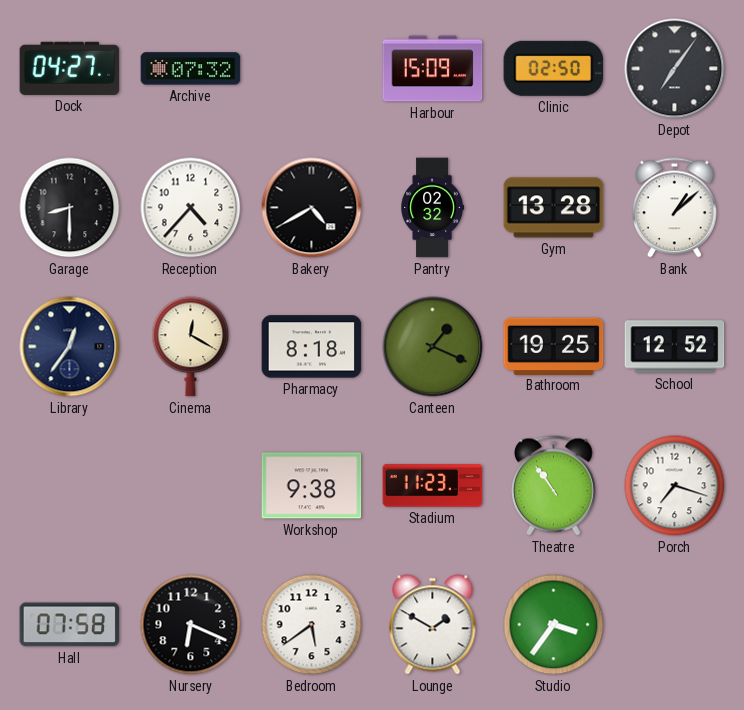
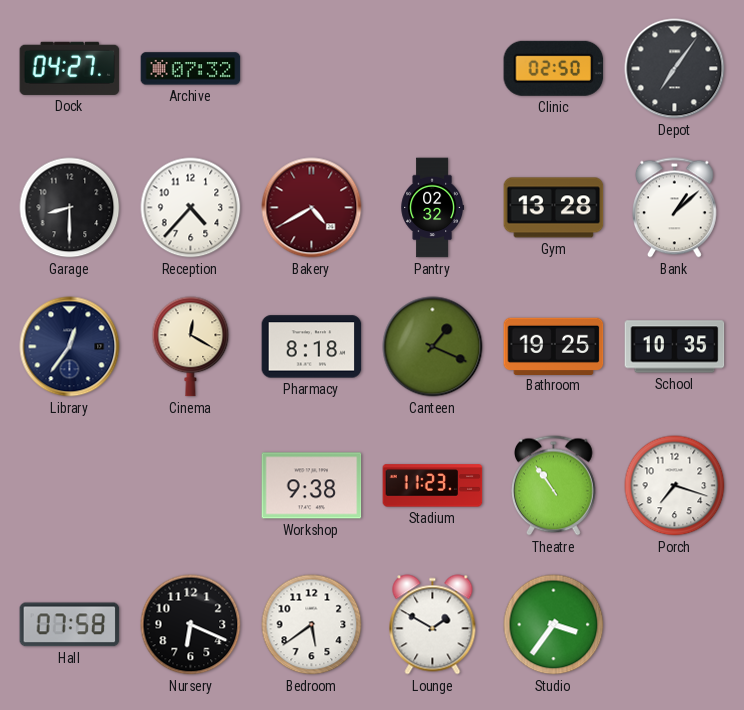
Harbour: 15:09 -> none (433, 69)
Bakery dial: black -> burgundy (312, 208)
School: 12:52 -> 10:35 (675, 347)
